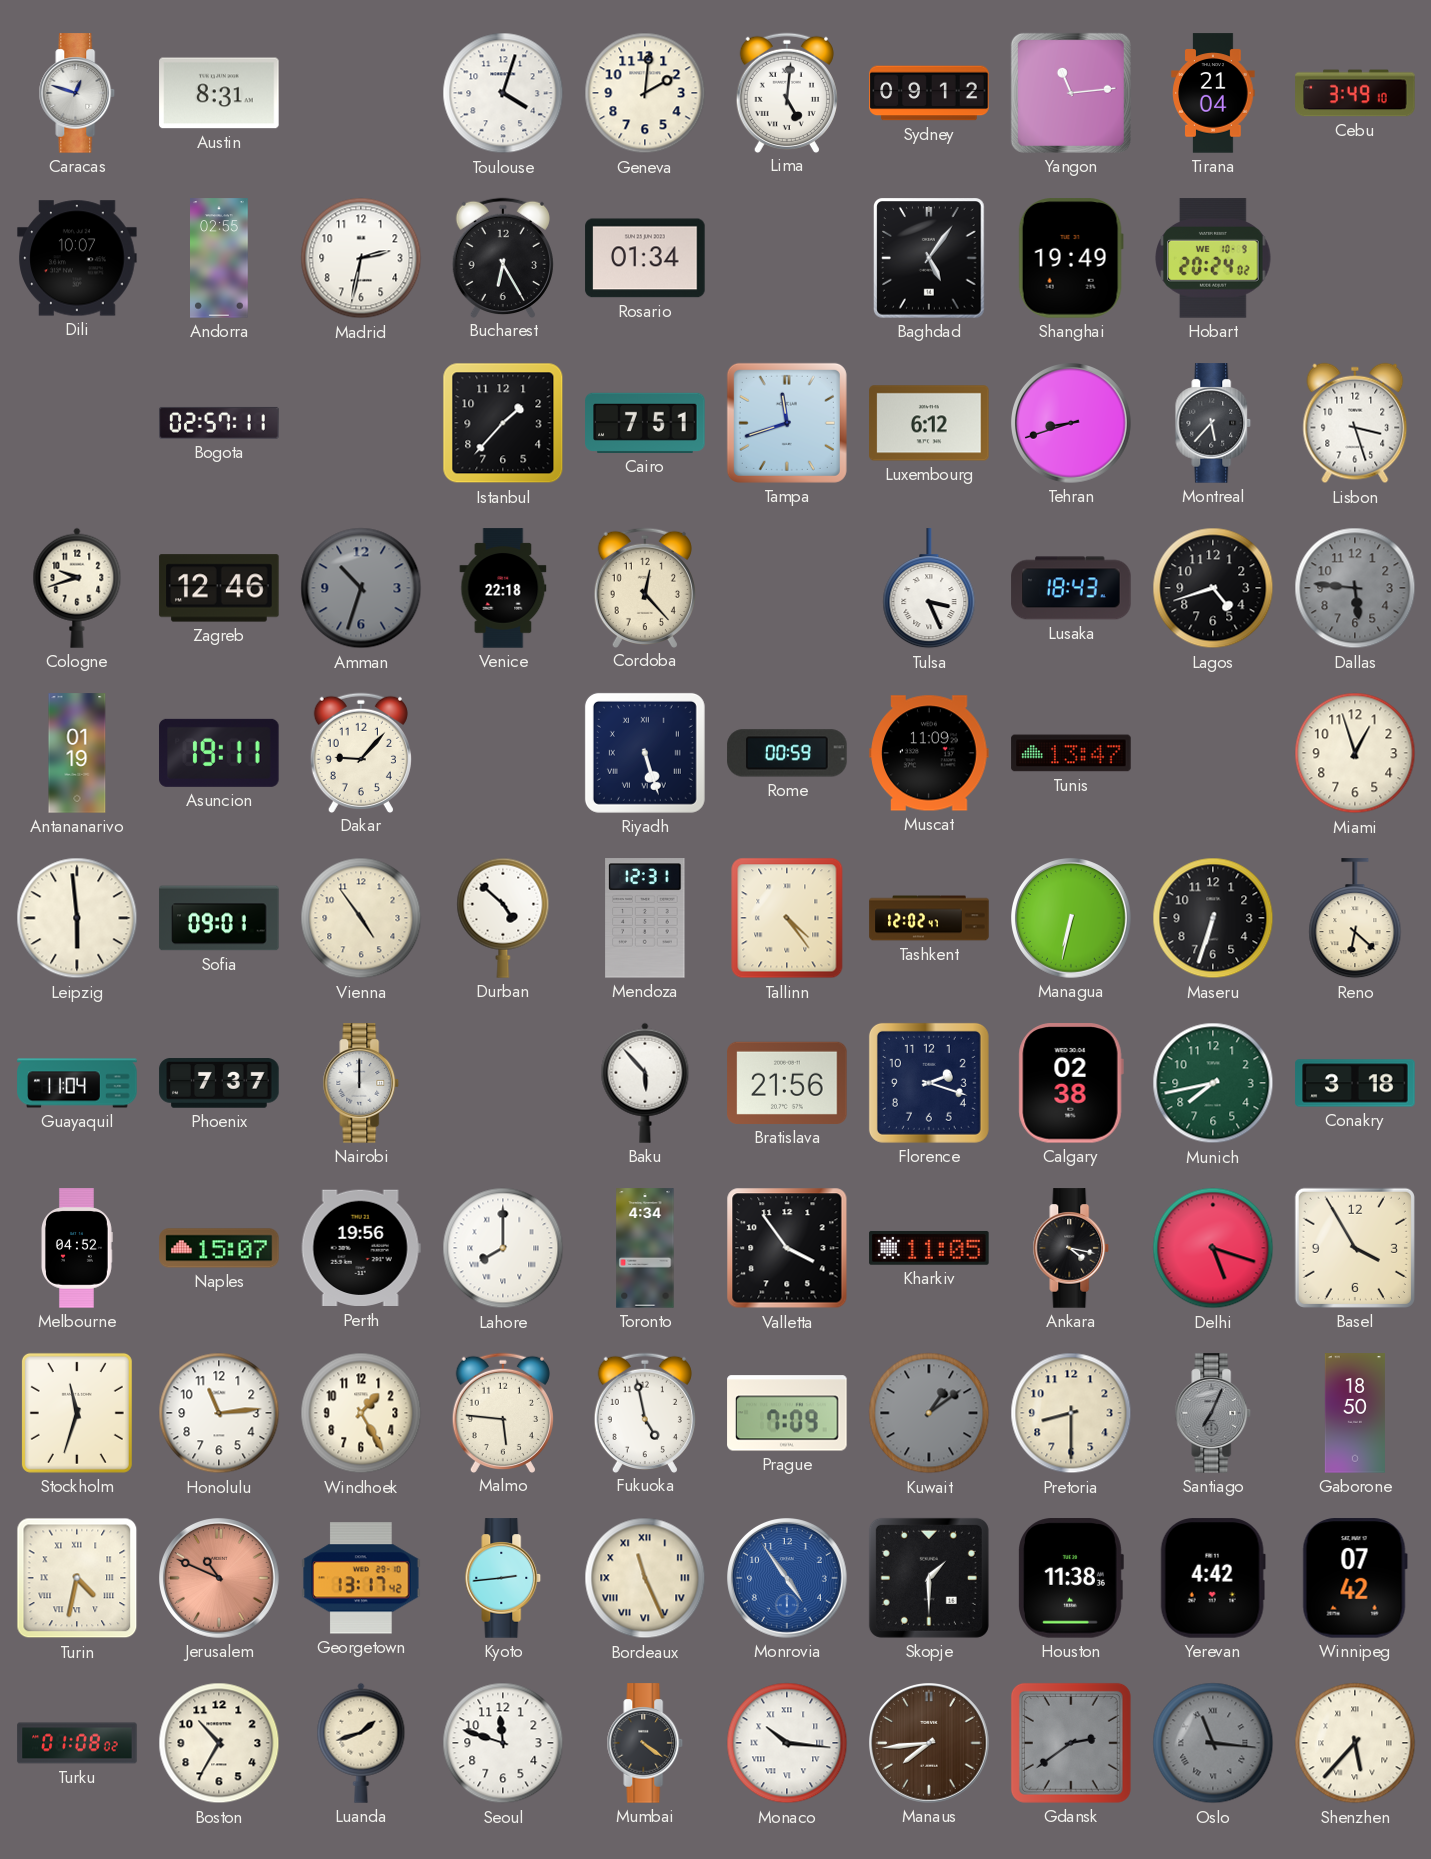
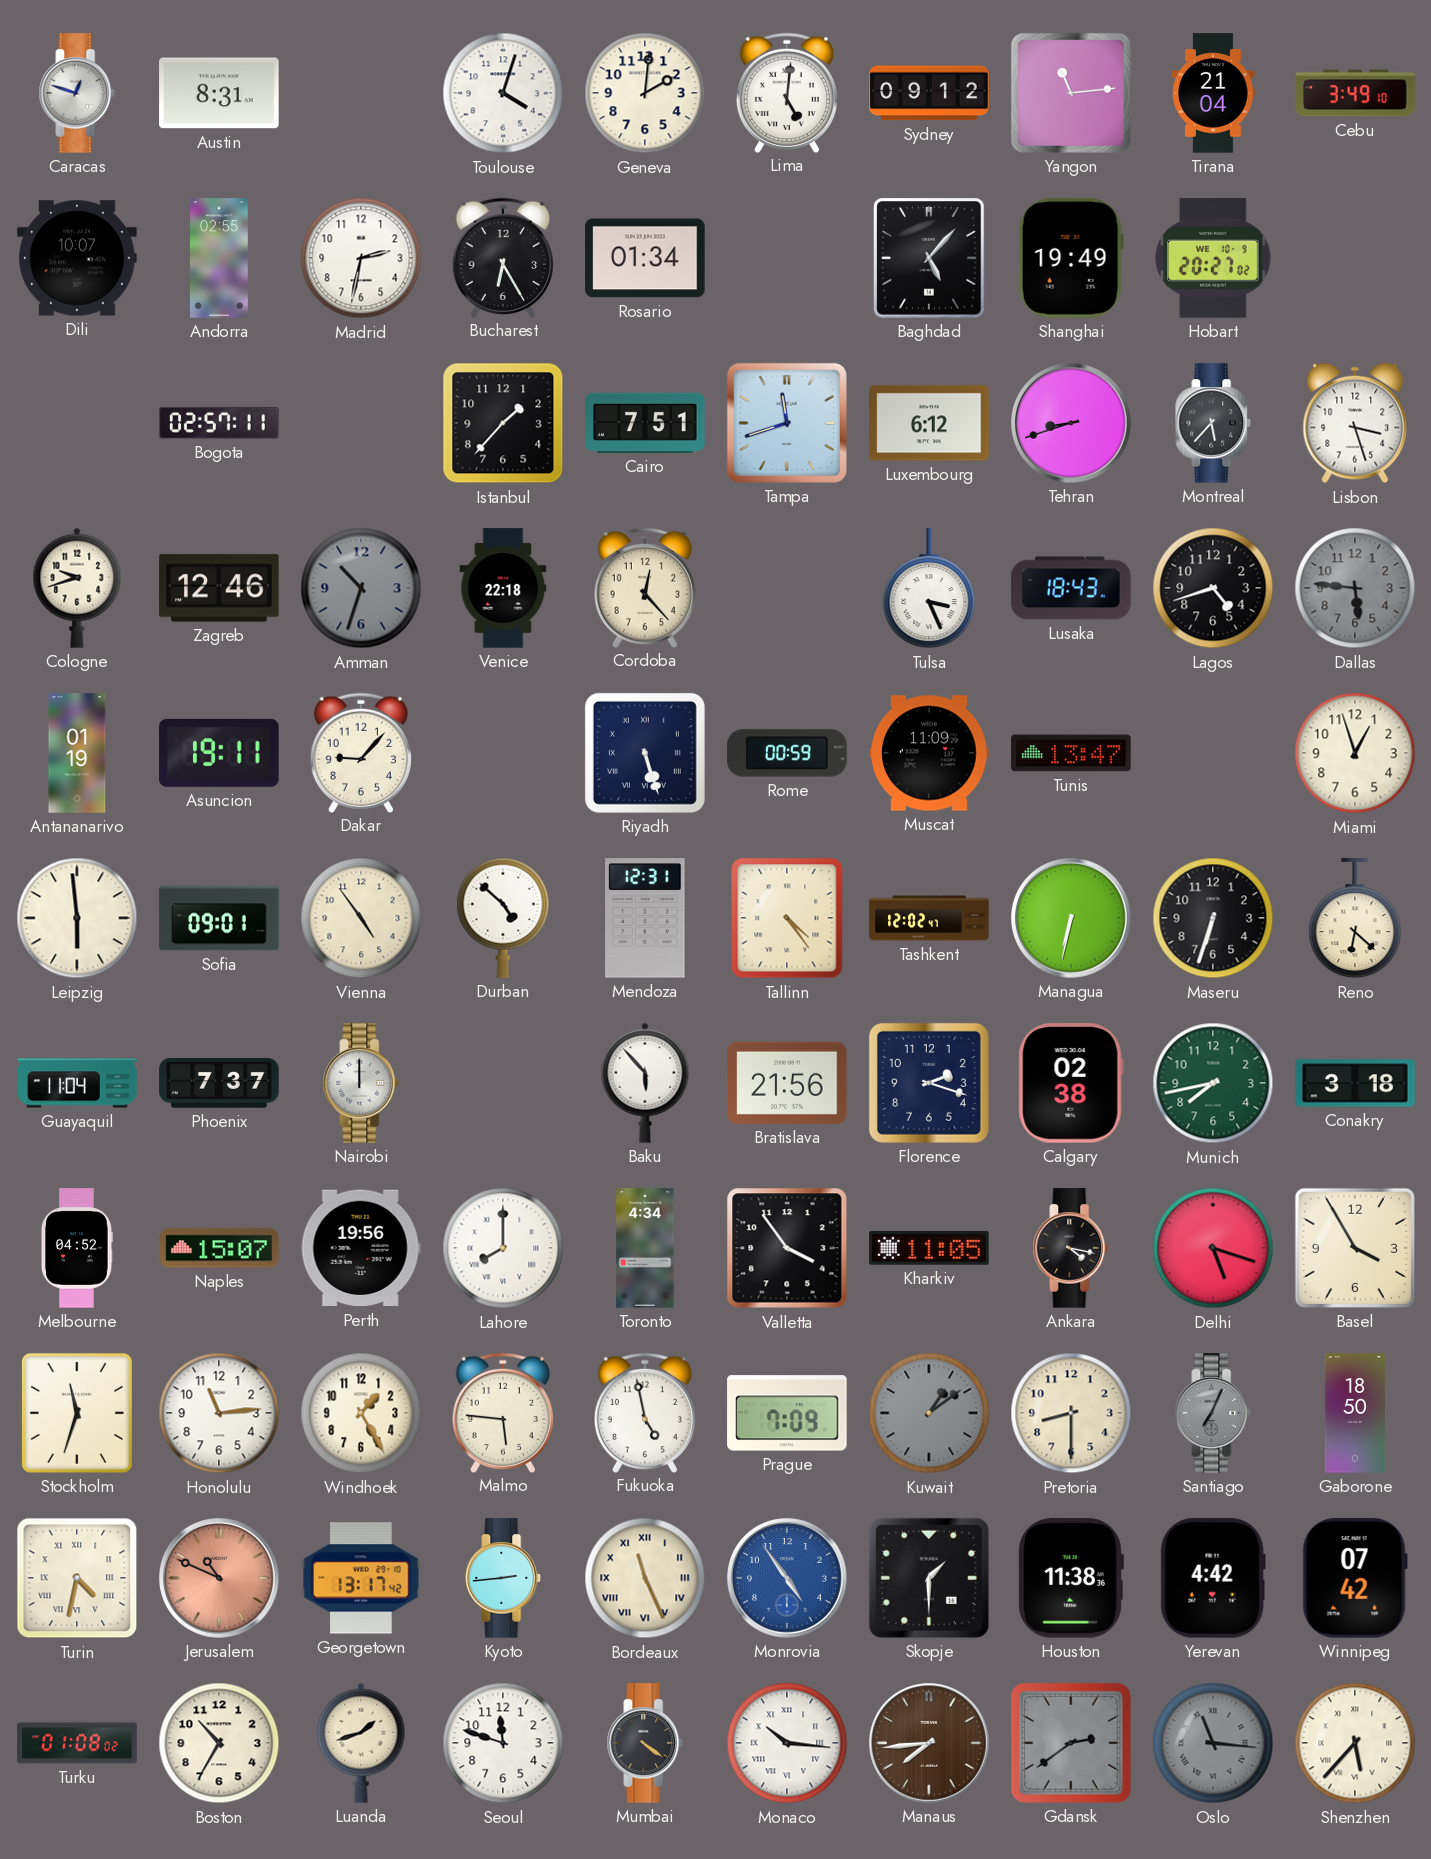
Baghdad: 5:06 -> 5:07 (930, 258)
Hobart: 20:24 -> 20:27 (1213, 258)
